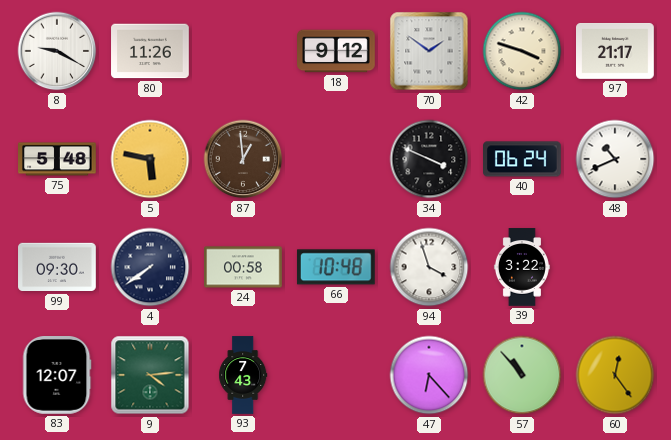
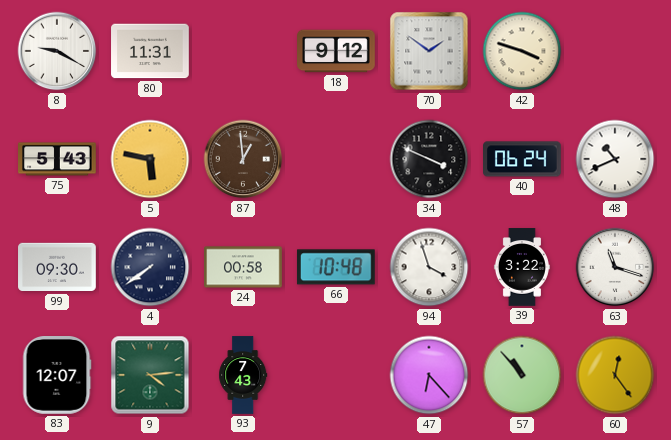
80: 11:26 -> 11:31 (150, 51)
97: 21:17 -> none (616, 51)
75: 5:48 -> 5:43 (57, 159)
63: none -> 11:18 (615, 267)
